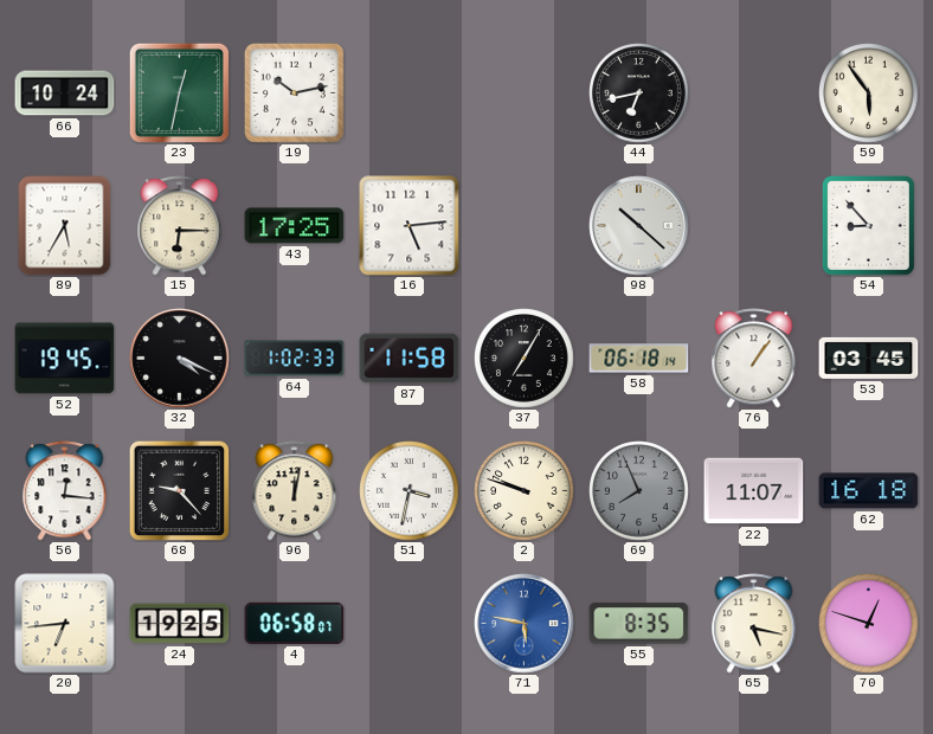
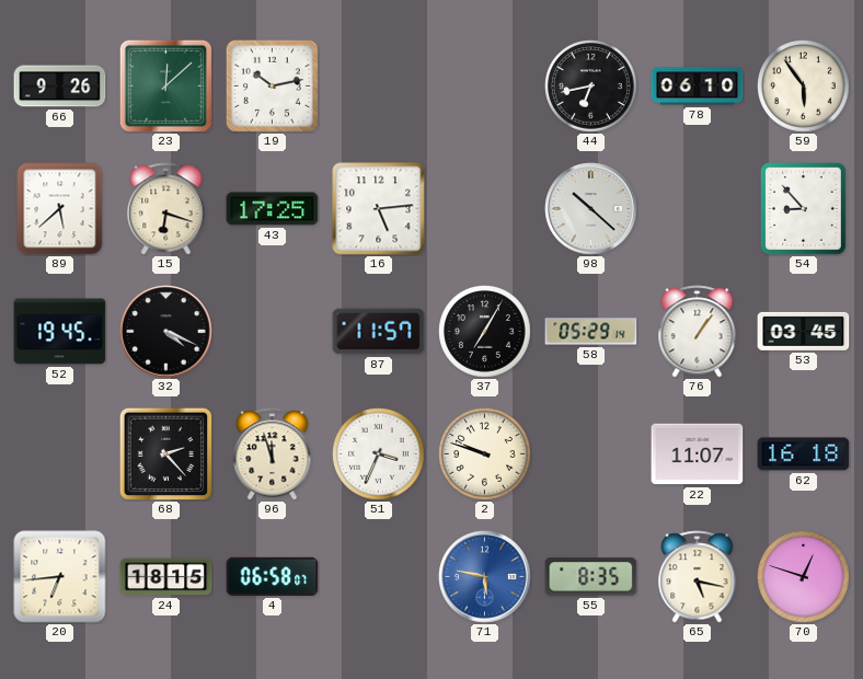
66: 10:24 -> 9:26 (60, 87)
23: 12:32 -> 12:08 (165, 85)
78: none -> 06:10 (698, 87)
89: 5:35 -> 5:38 (60, 209)
15: 6:15 -> 6:18 (166, 209)
64: 1:02 -> none (295, 359)
87: 11:58 -> 11:57 (379, 332)
58: 06:18 -> 05:29 (591, 332)
56: 12:16 -> none (65, 491)
68: 9:23 -> 2:23 (165, 453)
96: 12:02 -> 11:57 (273, 454)
51: 3:32 -> 3:34 (379, 454)
69: 7:56 -> none (639, 491)
24: 19:25 -> 18:15 (166, 577)
